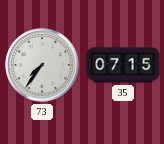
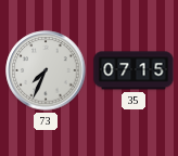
73: 7:36 -> 7:34 (46, 70)
